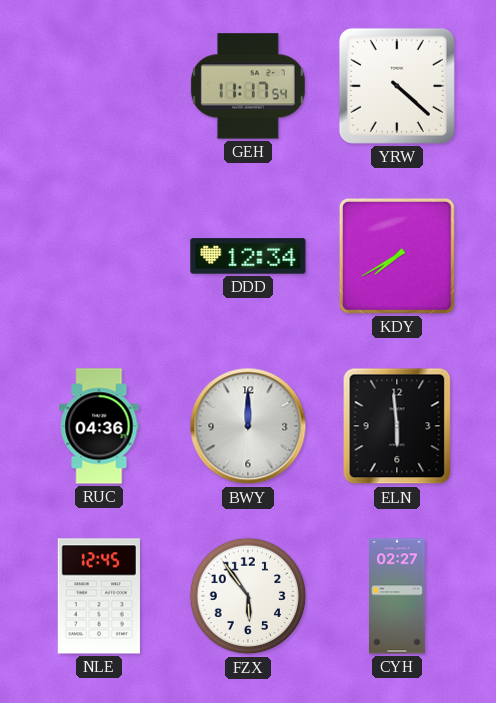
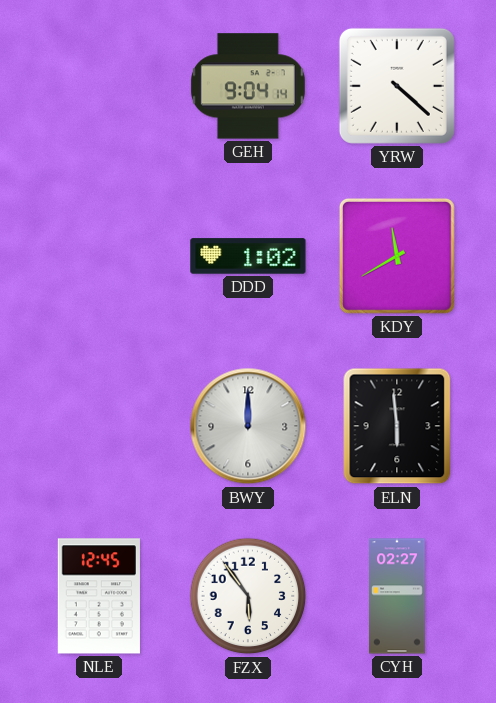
GEH: 11:17 -> 9:04 (248, 86)
DDD: 12:34 -> 1:02 (248, 256)
KDY: 7:40 -> 11:40 (397, 256)
RUC: 04:36 -> none (99, 426)
